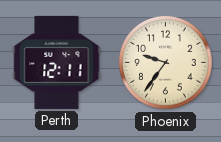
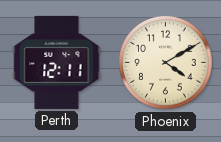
Phoenix: 9:36 -> 4:10 (166, 63)
